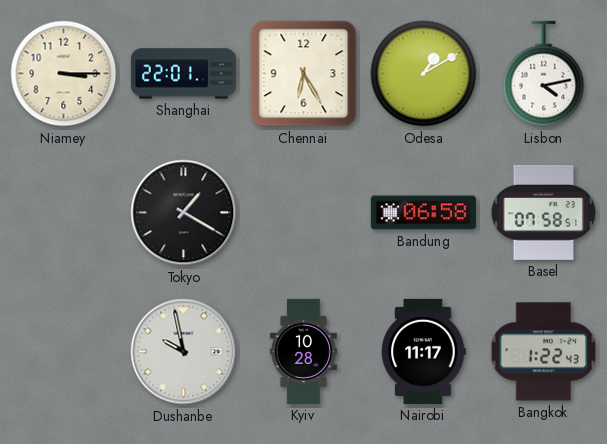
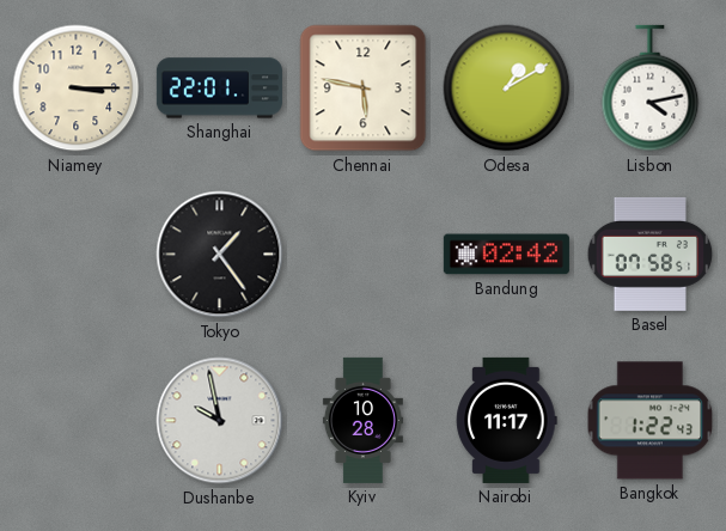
Chennai: 6:25 -> 5:47 (364, 89)
Tokyo: 1:20 -> 1:24 (220, 255)
Bandung: 06:58 -> 02:42 (506, 255)
